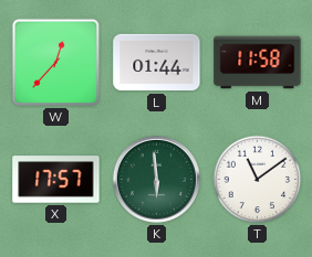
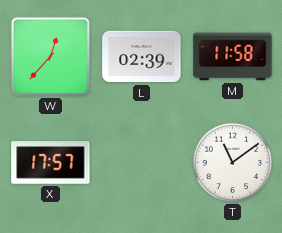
L: 01:44 -> 02:39 (142, 57)
K: 5:59 -> none (156, 179)
